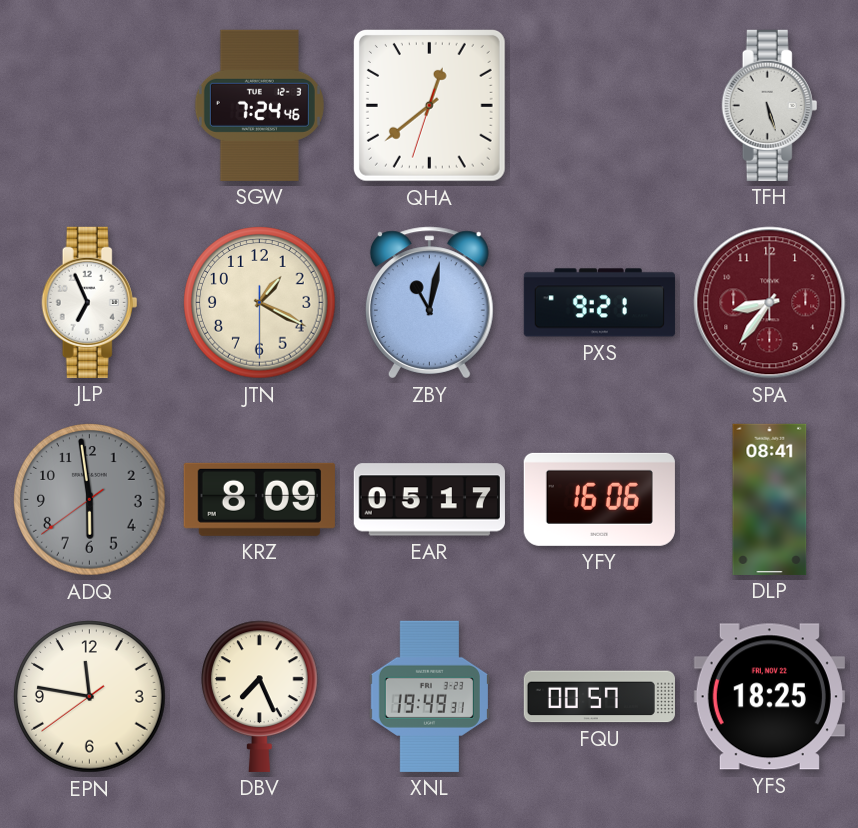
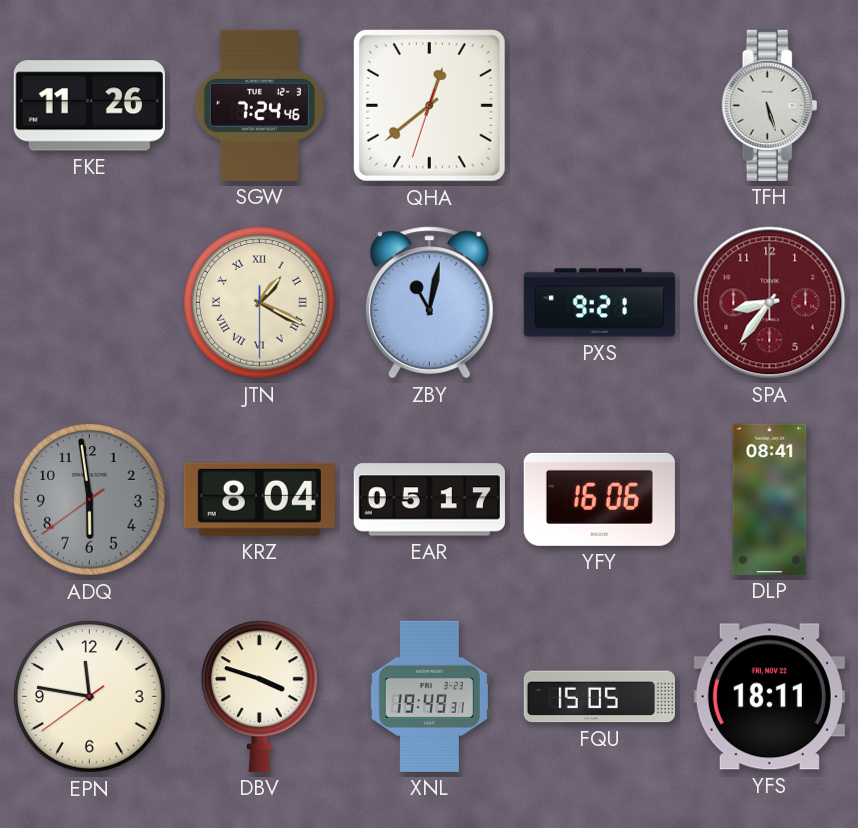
FKE: none -> 11:26 (89, 106)
JLP: 6:56 -> none (90, 302)
JTN numerals: Arabic -> Roman (260, 303)
KRZ: 8:09 -> 8:04 (259, 499)
DBV: 7:26 -> 3:48 (260, 696)
FQU: 00:57 -> 15:05 (599, 697)
YFS: 18:25 -> 18:11 (769, 697)
